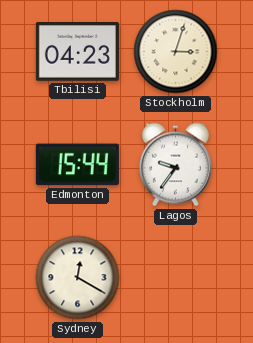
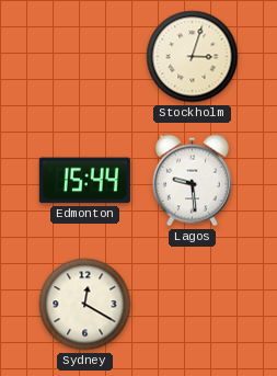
Tbilisi: 04:23 -> none (77, 52)
Lagos: 9:36 -> 9:29 (192, 181)
